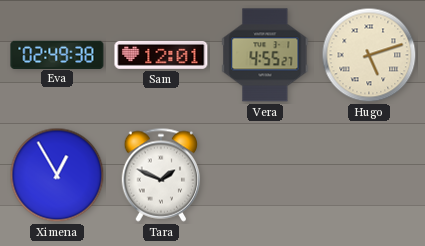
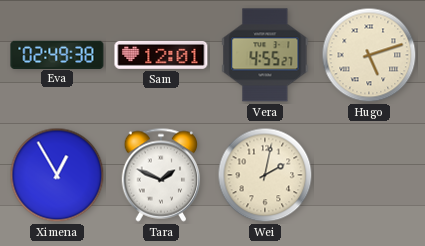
Wei: none -> 2:02 (265, 175)
